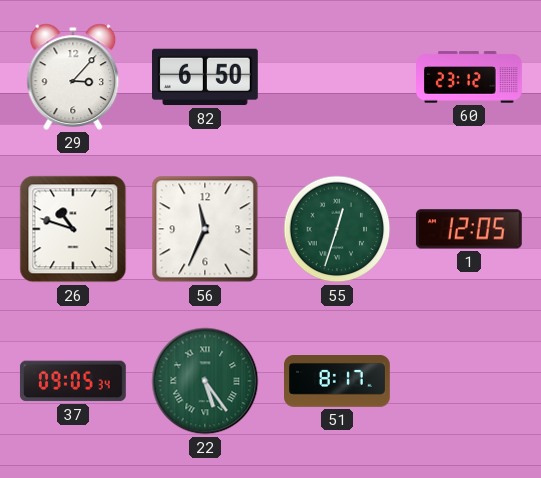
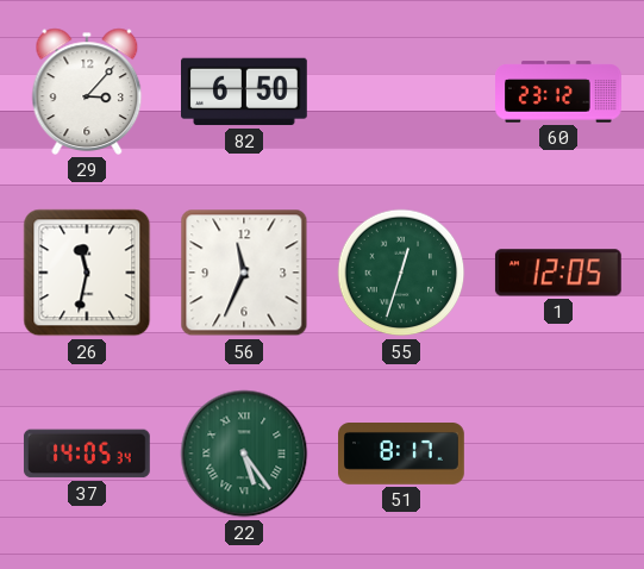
26: 10:48 -> 11:32 (87, 273)
37: 09:05 -> 14:05 (87, 454)
